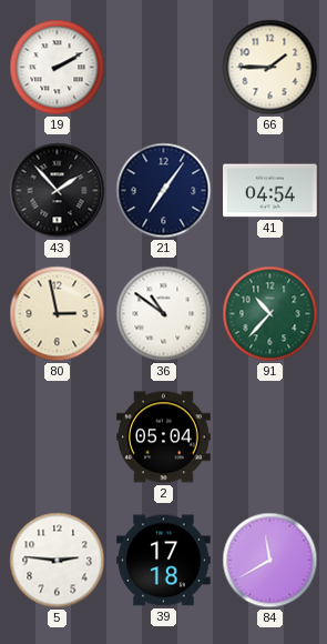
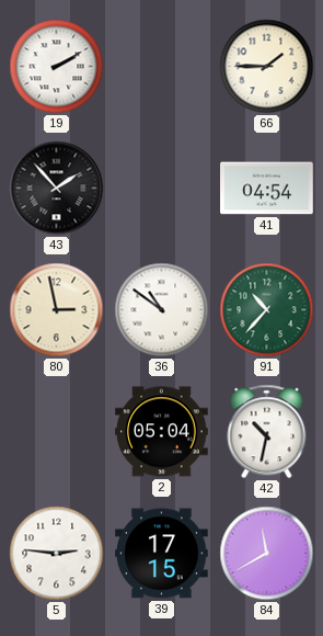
21: 7:06 -> none (164, 191)
42: none -> 10:32 (267, 432)
39: 17:18 -> 17:15 (162, 554)
